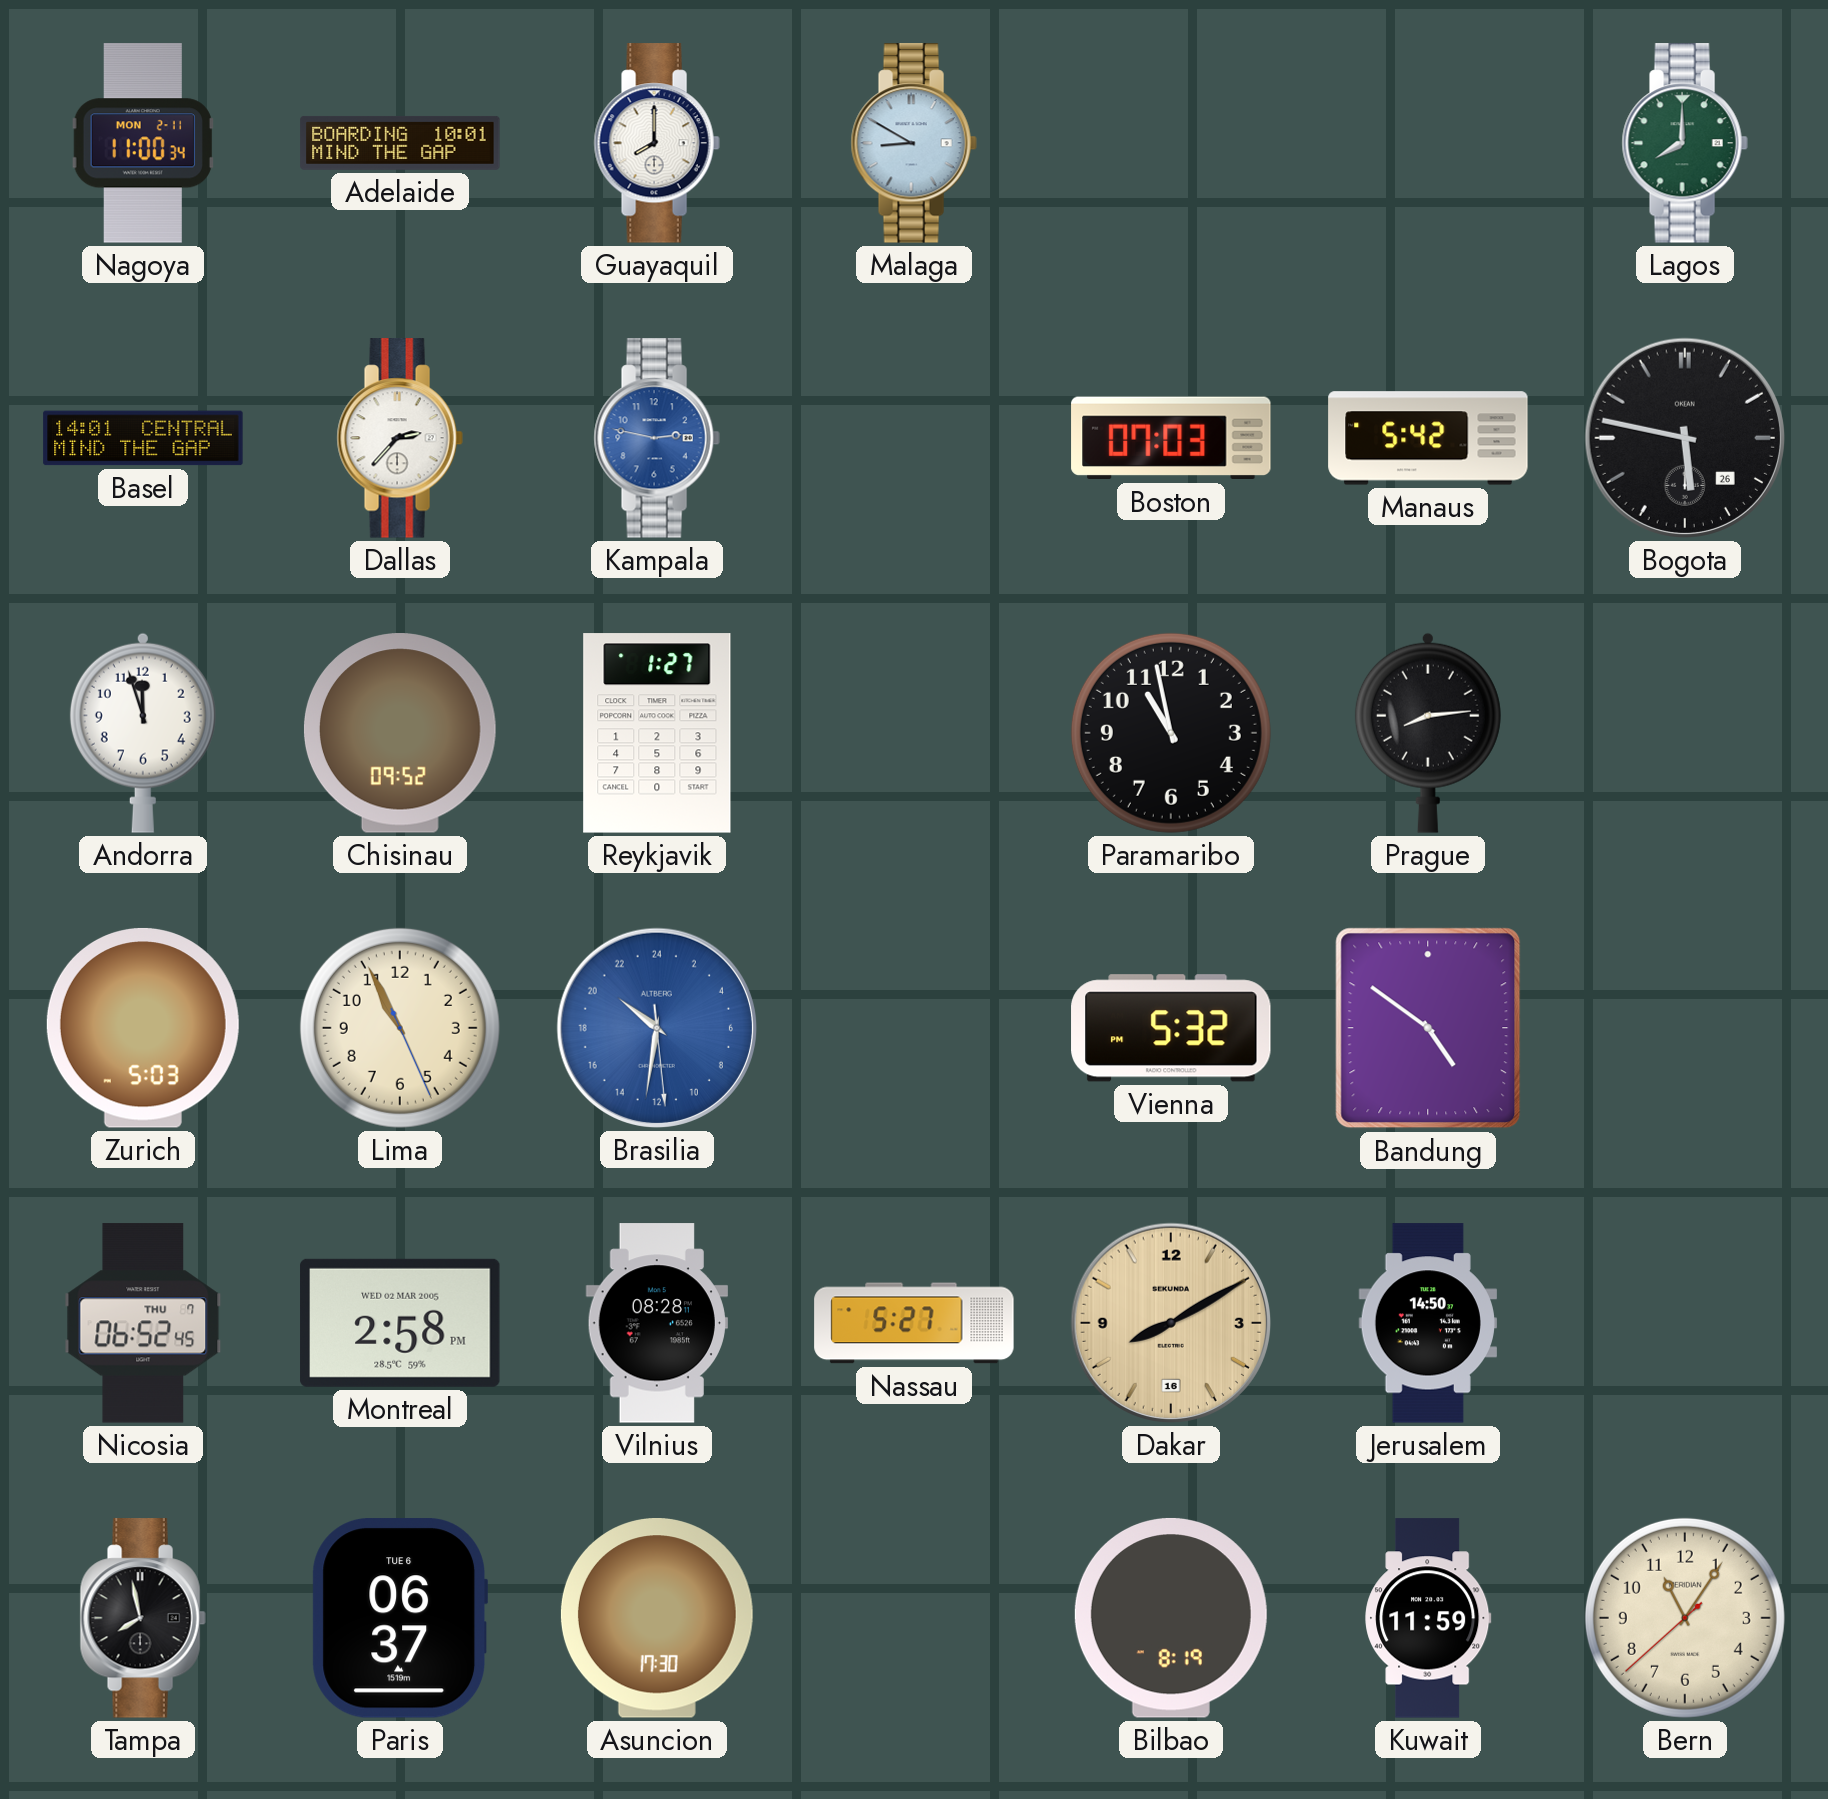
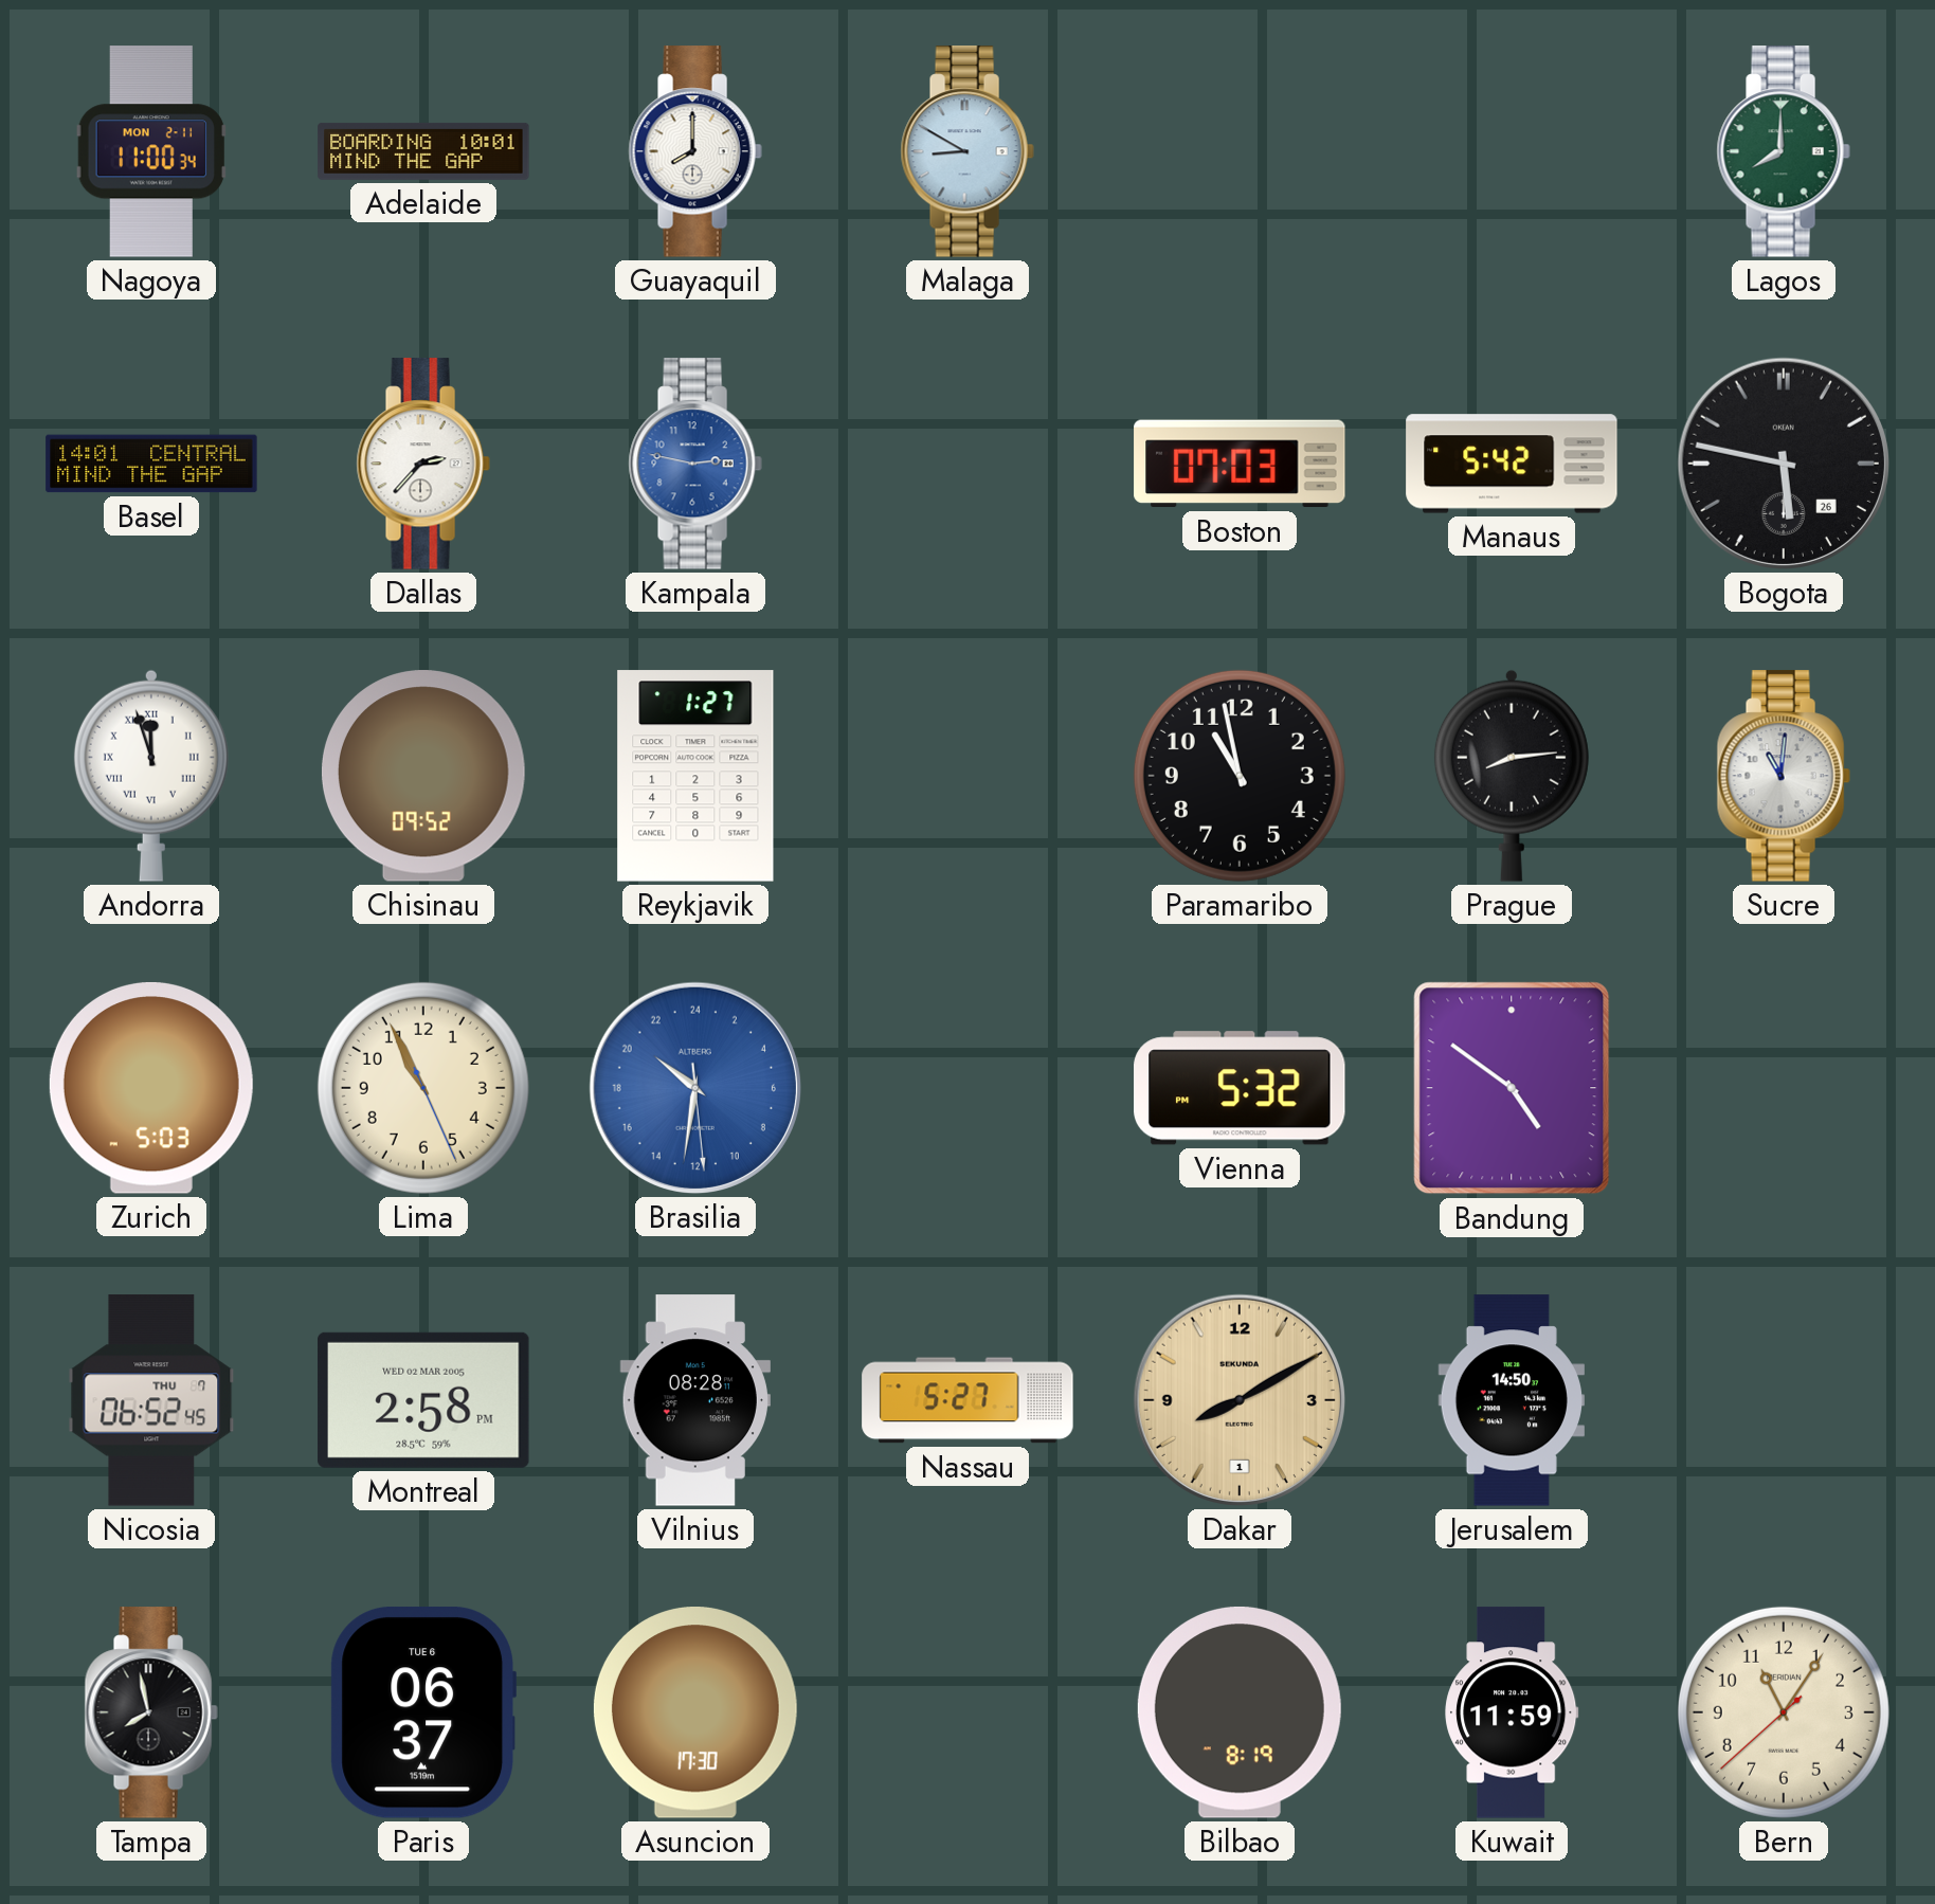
Andorra numerals: Arabic -> Roman (151, 776)
Sucre: none -> 11:01 (1784, 776)
Dakar date: 16 -> 1 (1240, 1400)
